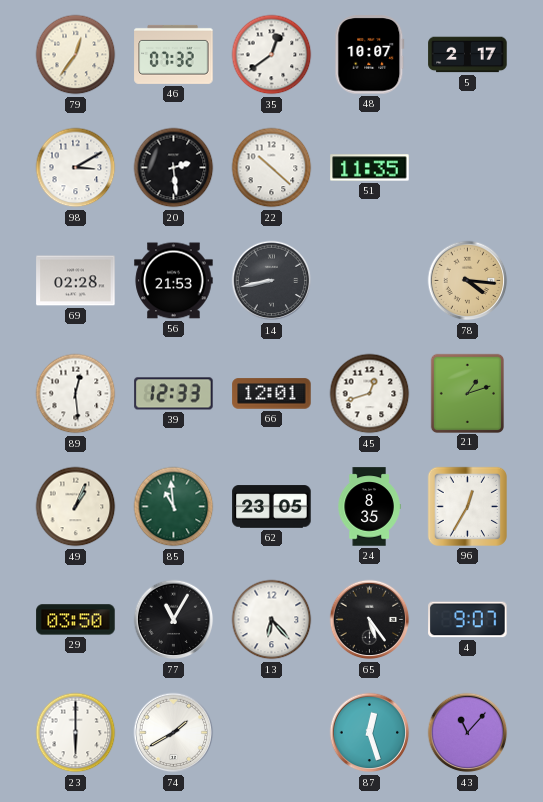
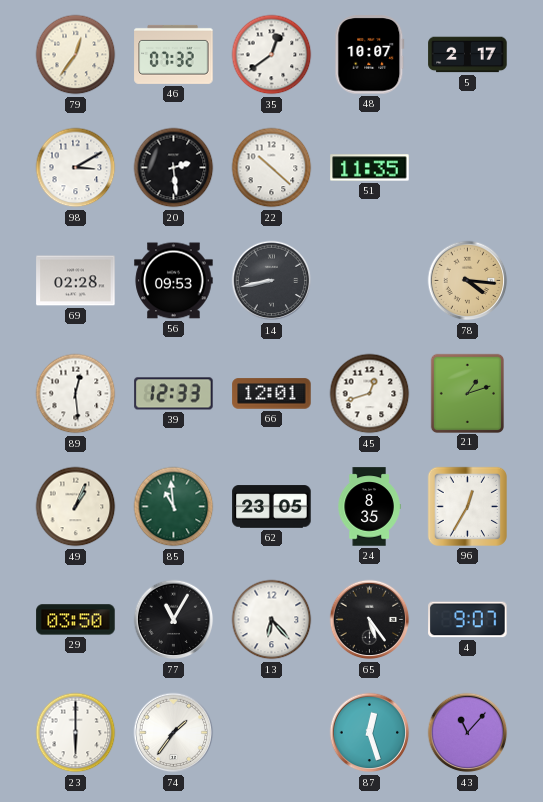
56: 21:53 -> 09:53 (174, 281)
74: 1:40 -> 1:36 (174, 733)
